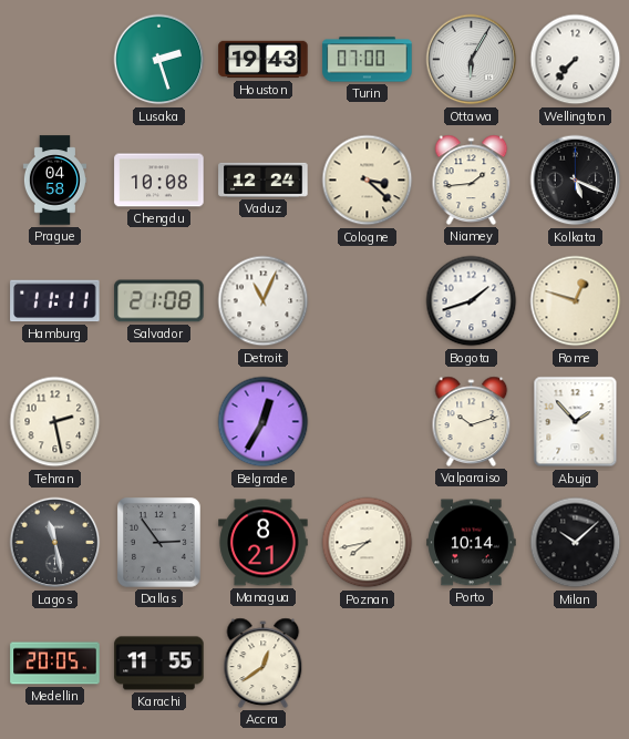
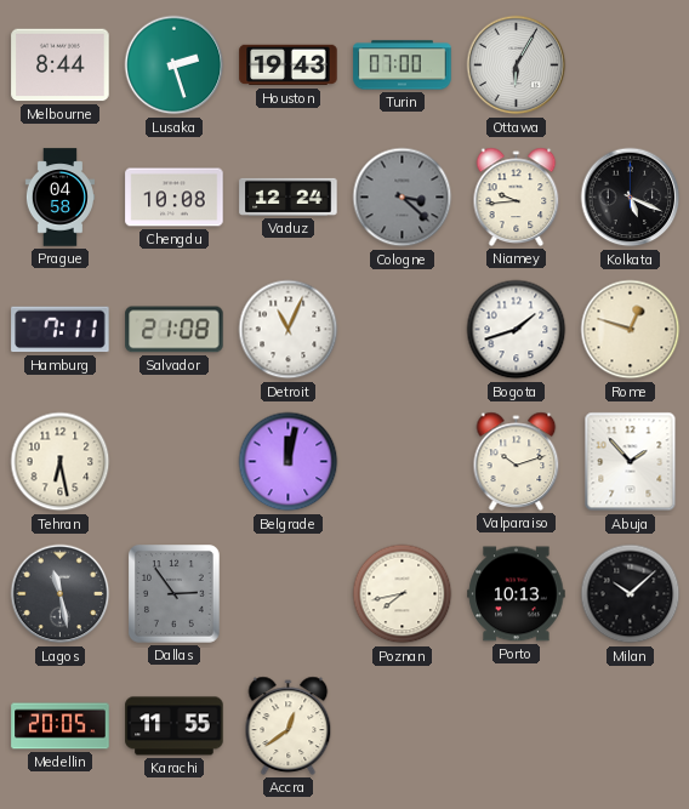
Melbourne: none -> 8:44 (61, 65)
Wellington: 7:37 -> none (576, 60)
Cologne dial: cream -> grey (403, 198)
Niamey: 1:44 -> 9:44 (517, 196)
Hamburg: 11:11 -> 7:11 (61, 330)
Tehran: 2:28 -> 6:28 (61, 462)
Belgrade: 12:35 -> 12:02 (289, 462)
Managua: 8:21 -> none (264, 543)
Porto: 10:14 -> 10:13 (517, 594)
